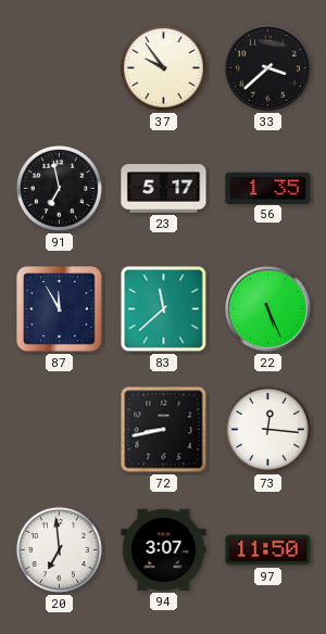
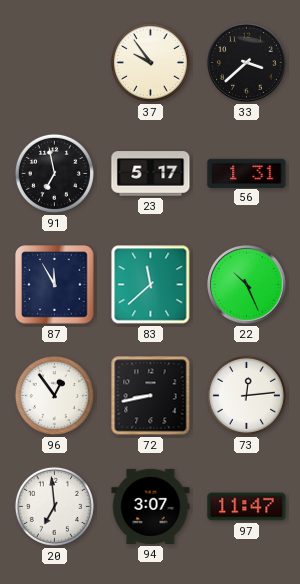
56: 1:35 -> 1:31 (247, 173)
22: 5:26 -> 10:26 (247, 285)
96: none -> 12:54 (54, 395)
73: 12:16 -> 12:14 (246, 395)
97: 11:50 -> 11:47 (247, 507)
